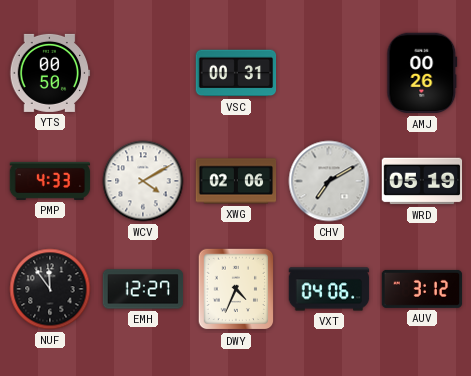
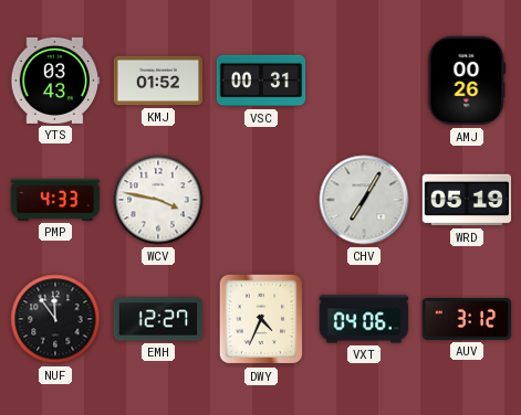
YTS: 00:50 -> 03:43 (55, 81)
KMJ: none -> 01:52 (158, 81)
WCV: 4:10 -> 3:47 (158, 200)
XWG: 02:06 -> none (236, 181)
CHV: 7:10 -> 7:05 (364, 200)
